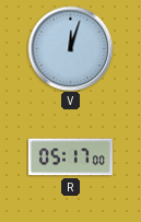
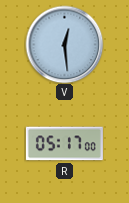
V: 12:03 -> 12:29 (64, 44)
